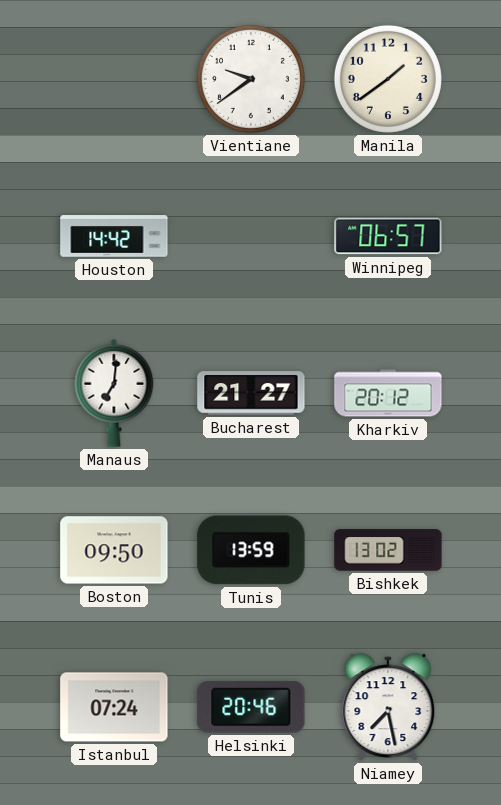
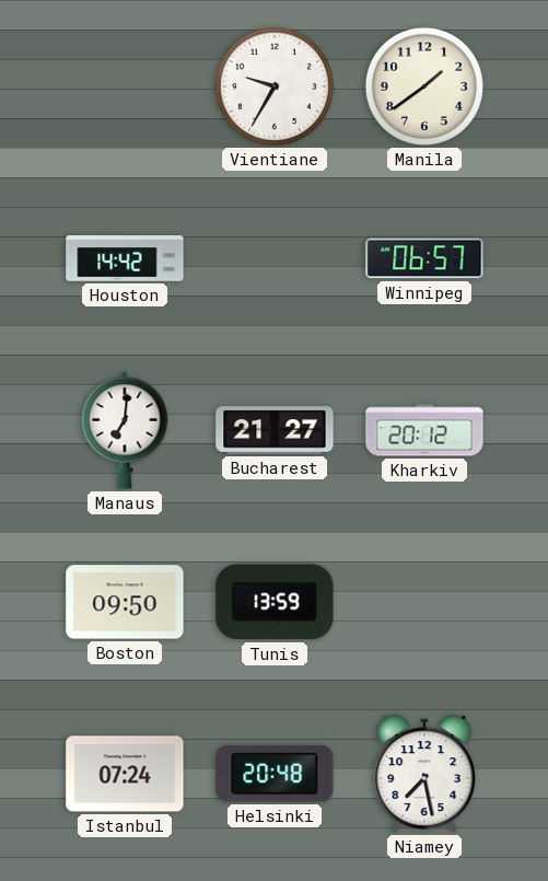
Vientiane: 9:39 -> 9:35 (275, 86)
Bishkek: 13:02 -> none (388, 550)
Helsinki: 20:46 -> 20:48 (275, 774)
